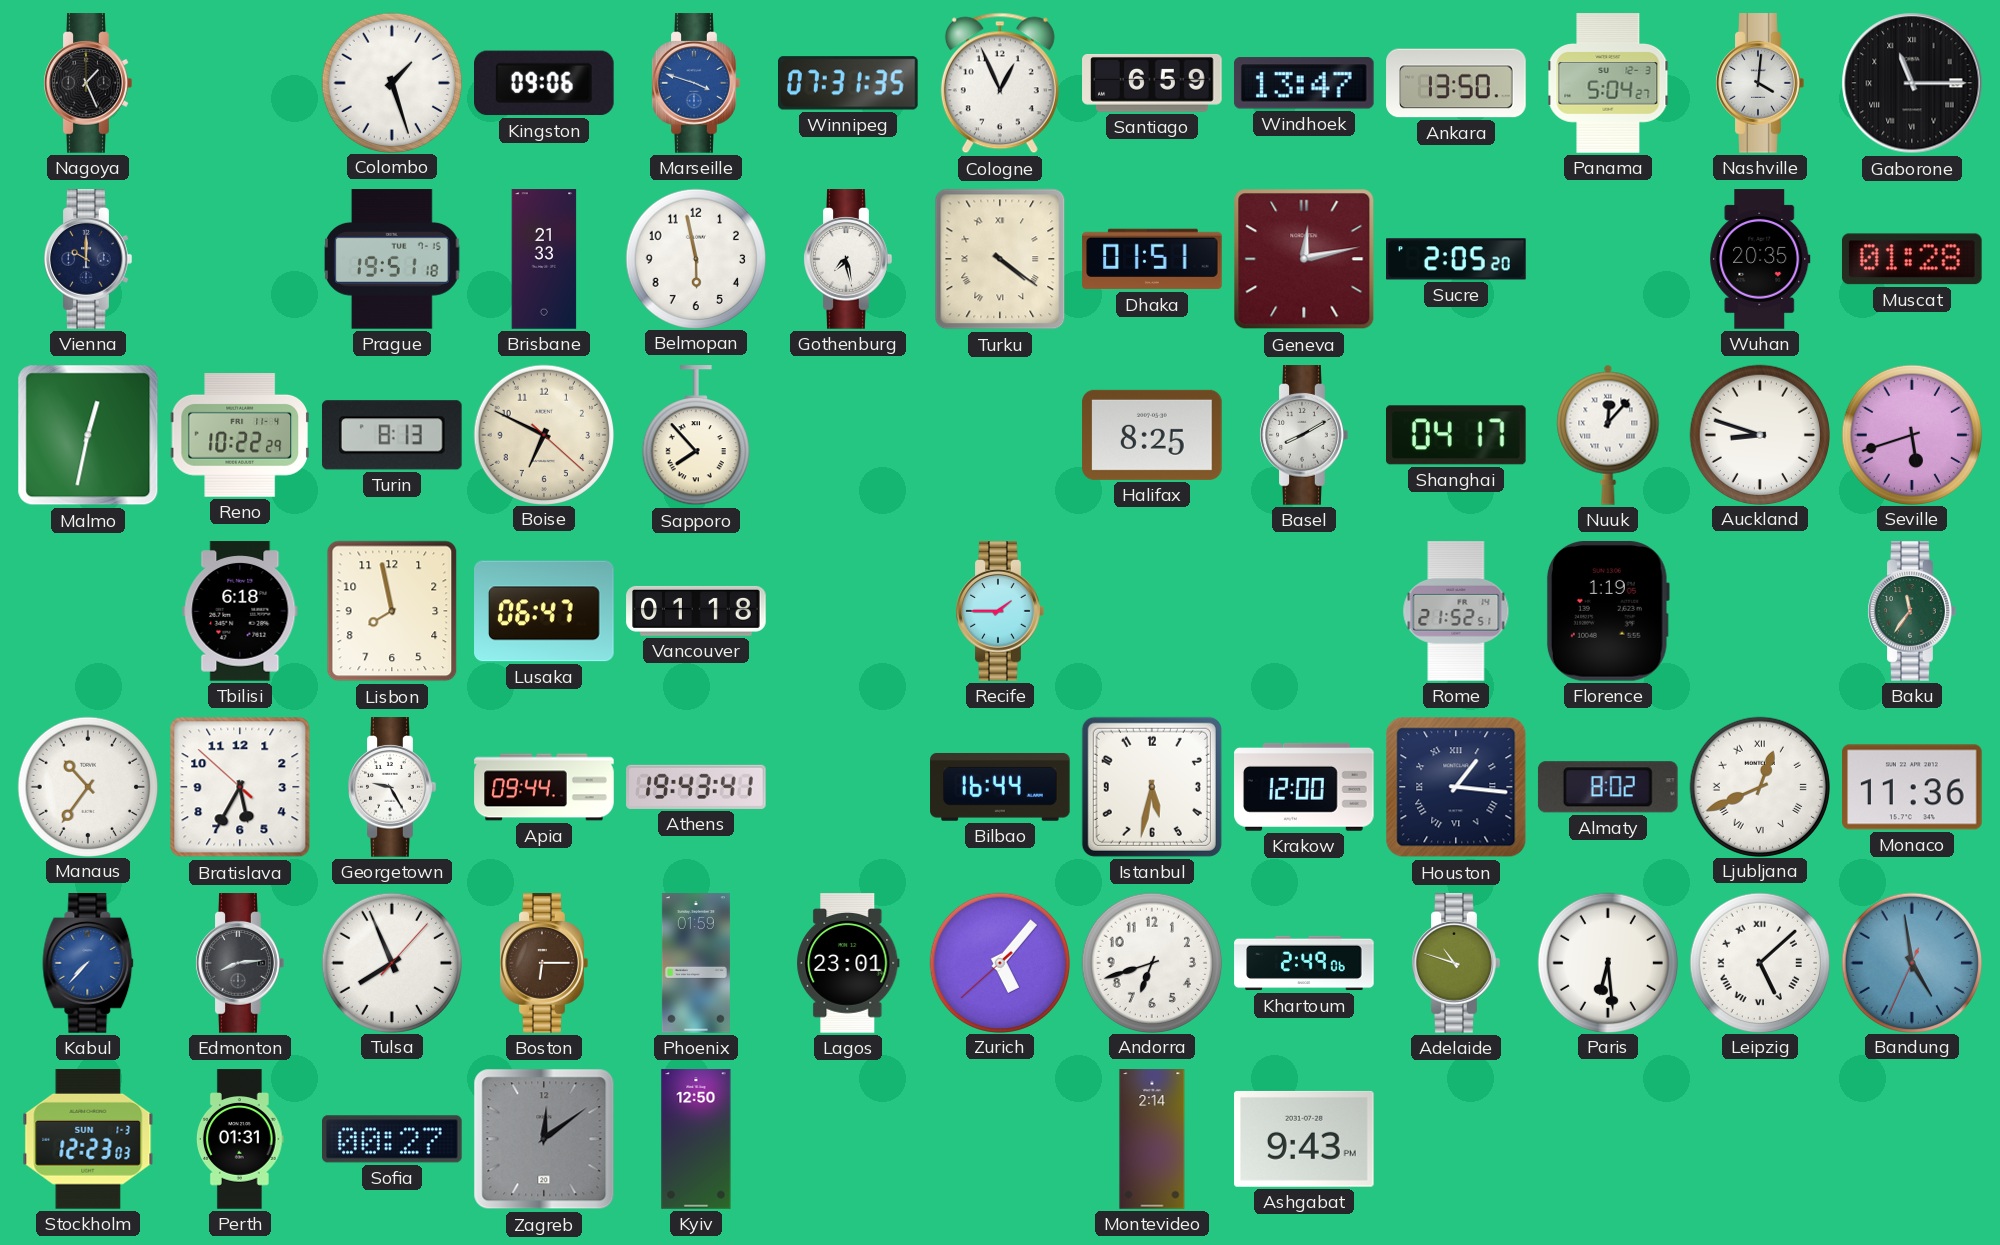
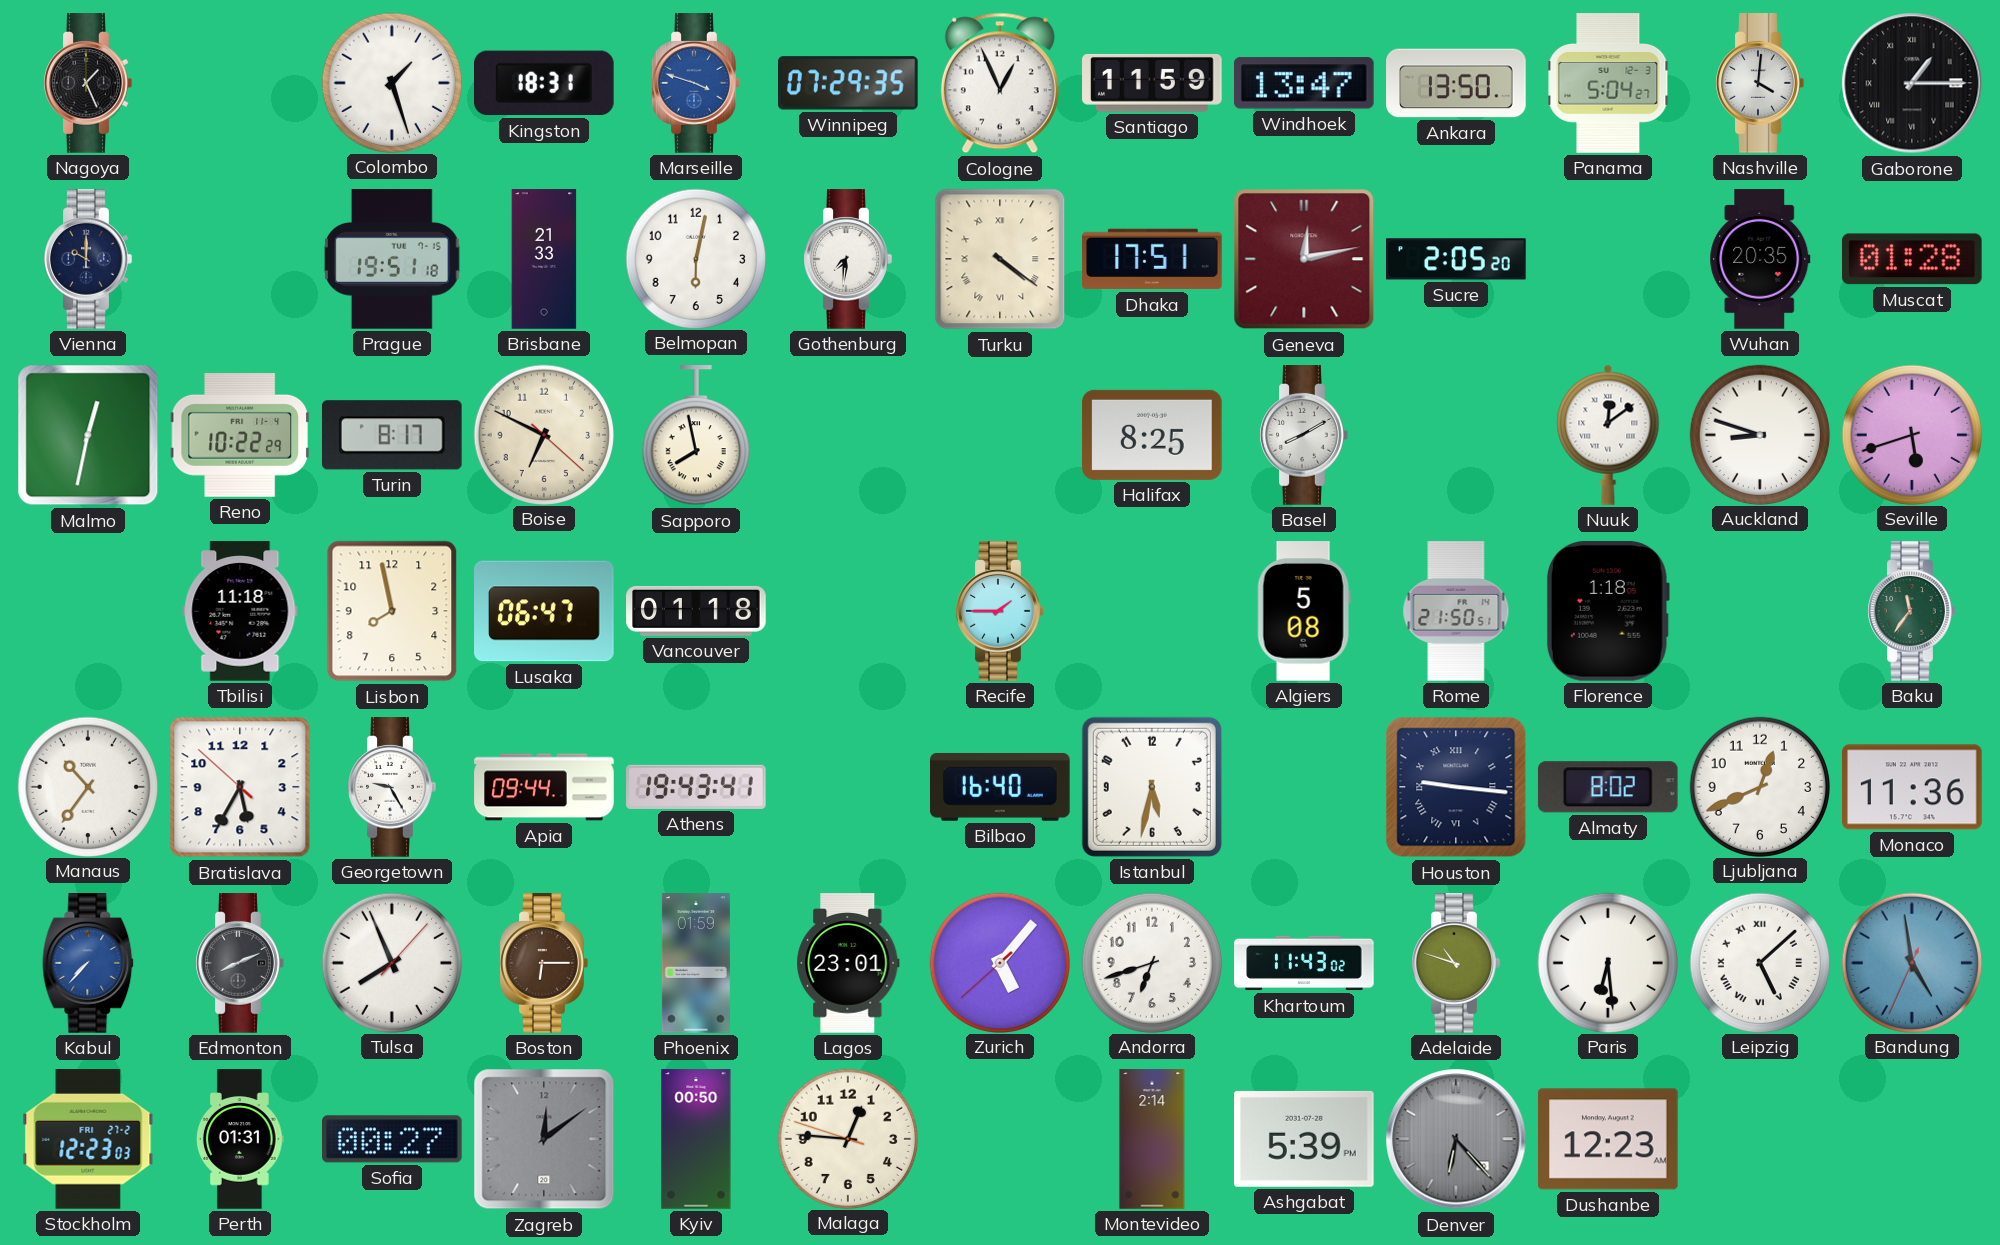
Kingston: 09:06 -> 18:31 (545, 83)
Winnipeg: 07:31 -> 07:29 (849, 83)
Santiago: 6:59 -> 11:59 (1152, 84)
Gaborone: 11:15 -> 1:15 (1912, 83)
Belmopan: 5:58 -> 6:02 (695, 258)
Gothenburg: 7:28 -> 7:31 (848, 259)
Dhaka: 01:51 -> 17:51 (1152, 259)
Turin: 8:13 -> 8:17 (392, 435)
Sapporo: 7:53 -> 7:58 (696, 436)
Shanghai: 04:17 -> none (1457, 435)
Nuuk: 12:07 -> 12:09 (1608, 435)
Tbilisi: 6:18 -> 11:18 (240, 611)
Algiers: none -> 5:08 (1304, 611)
Rome: 21:52 -> 21:50 (1456, 611)
Florence: 1:19 -> 1:18 (1608, 611)
Bilbao: 16:44 -> 16:40 (1000, 787)
Krakow: 12:00 -> none (1304, 787)
Houston: 1:16 -> 9:16 (1456, 787)
Ljubljana numerals: Roman -> Arabic (1759, 786)
Edmonton: 8:14 -> 8:11 (240, 963)
Khartoum: 2:49 -> 11:43 (1304, 963)
Stockholm date: SUN 1-3 -> FRI 27-2 (88, 1140)
Kyiv: 12:50 -> 00:50 (696, 1139)
Malaga: none -> 12:45 (847, 1138)
Ashgabat: 9:43 -> 5:39 (1305, 1139)
Denver: none -> 6:23 (1456, 1139)
Dushanbe: none -> 12:23 (1608, 1139)
